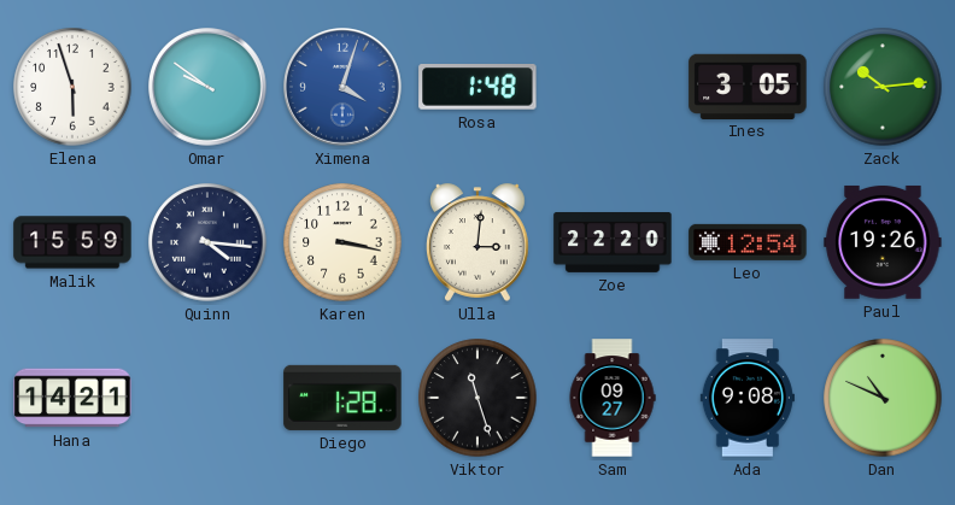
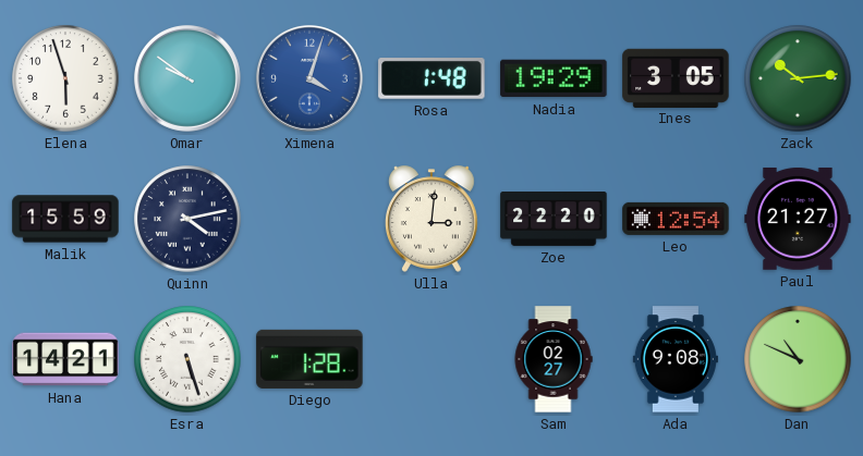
Nadia: none -> 19:29 (554, 78)
Quinn: 4:16 -> 4:13 (187, 219)
Karen: 3:17 -> none (342, 242)
Paul: 19:26 -> 21:27 (798, 219)
Esra: none -> 5:27 (187, 359)
Viktor: 11:27 -> none (478, 398)
Sam: 09:27 -> 02:27 (554, 359)
